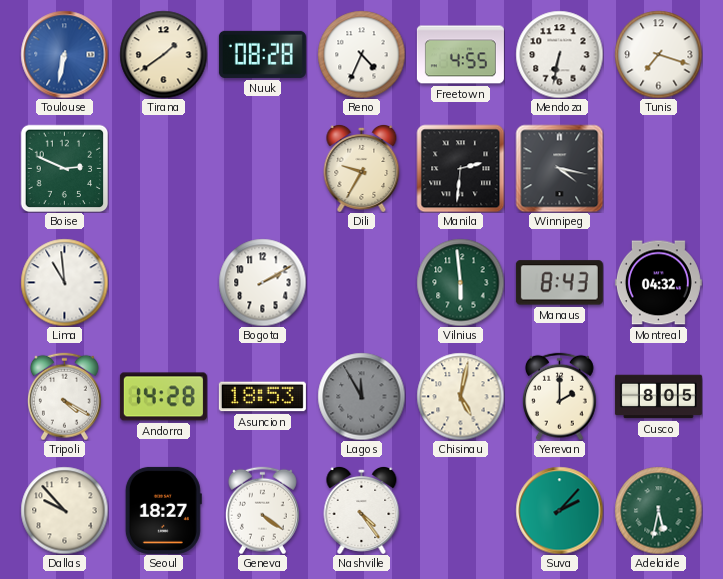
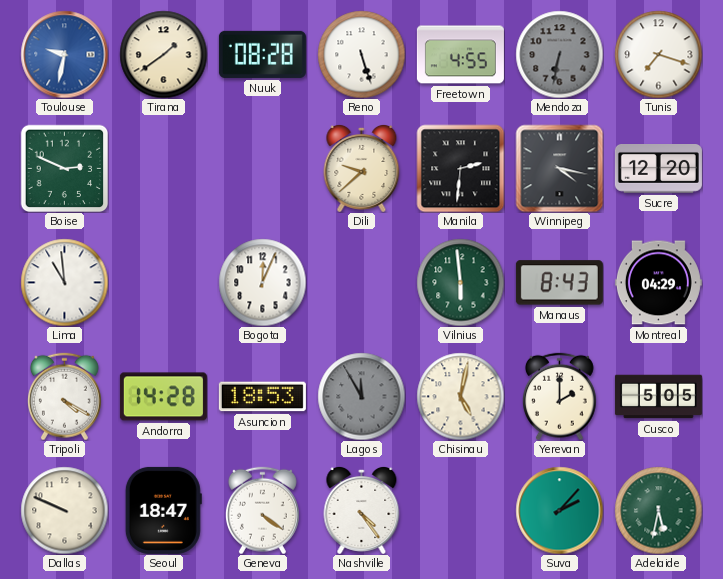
Toulouse: 6:32 -> 9:32 (64, 54)
Reno: 4:34 -> 5:27 (361, 54)
Mendoza dial: white -> grey (559, 54)
Dili: 9:35 -> 9:38 (362, 168)
Sucre: none -> 12:20 (658, 169)
Bogota: 2:10 -> 12:04 (262, 282)
Montreal: 04:32 -> 04:29 (658, 283)
Cusco: 8:05 -> 5:05 (658, 397)
Dallas: 9:53 -> 9:49 (64, 510)
Seoul: 18:27 -> 18:47 (163, 510)
